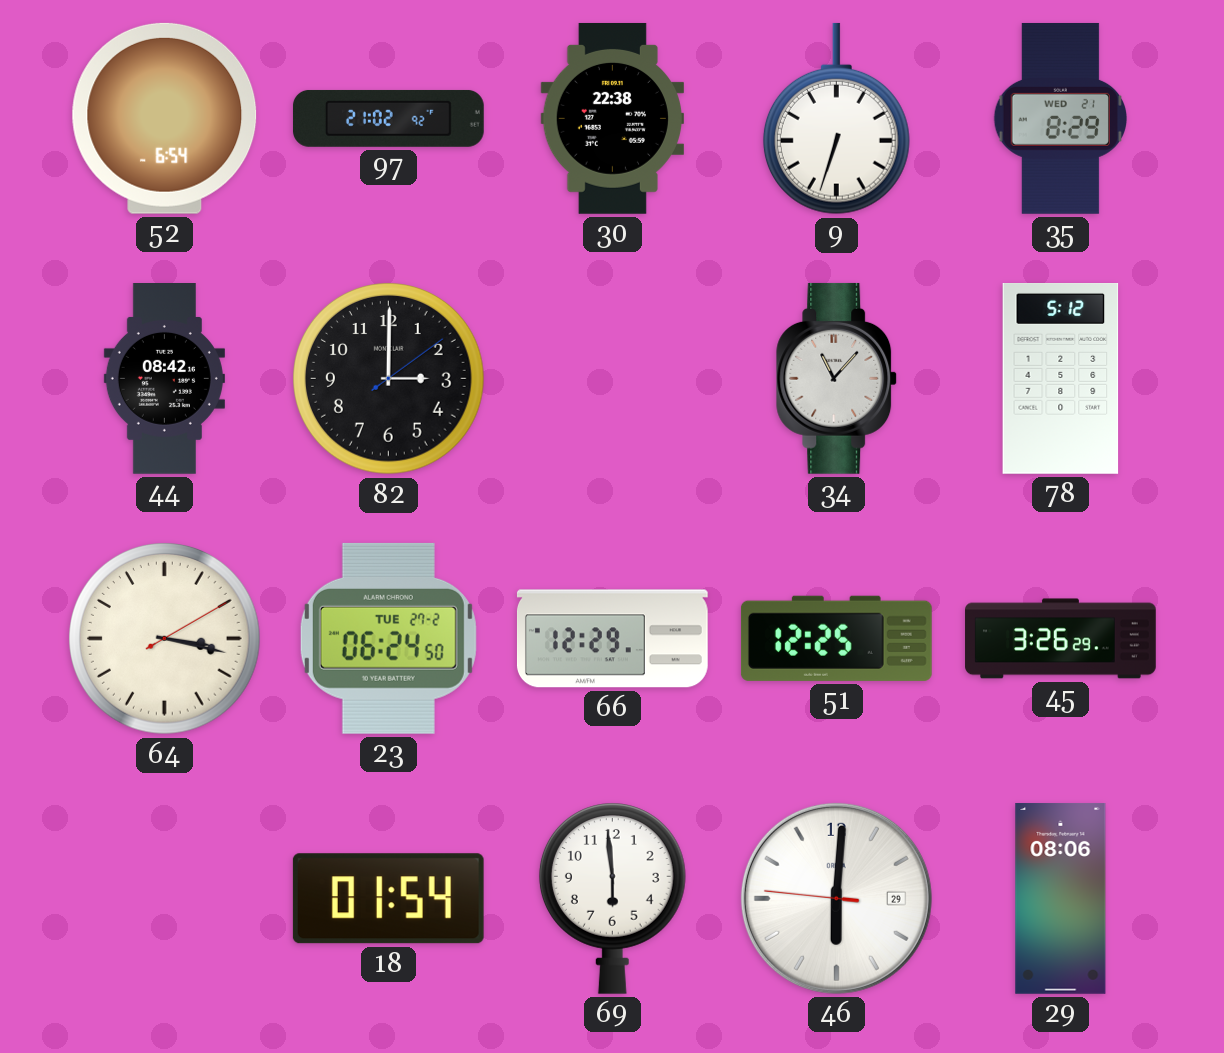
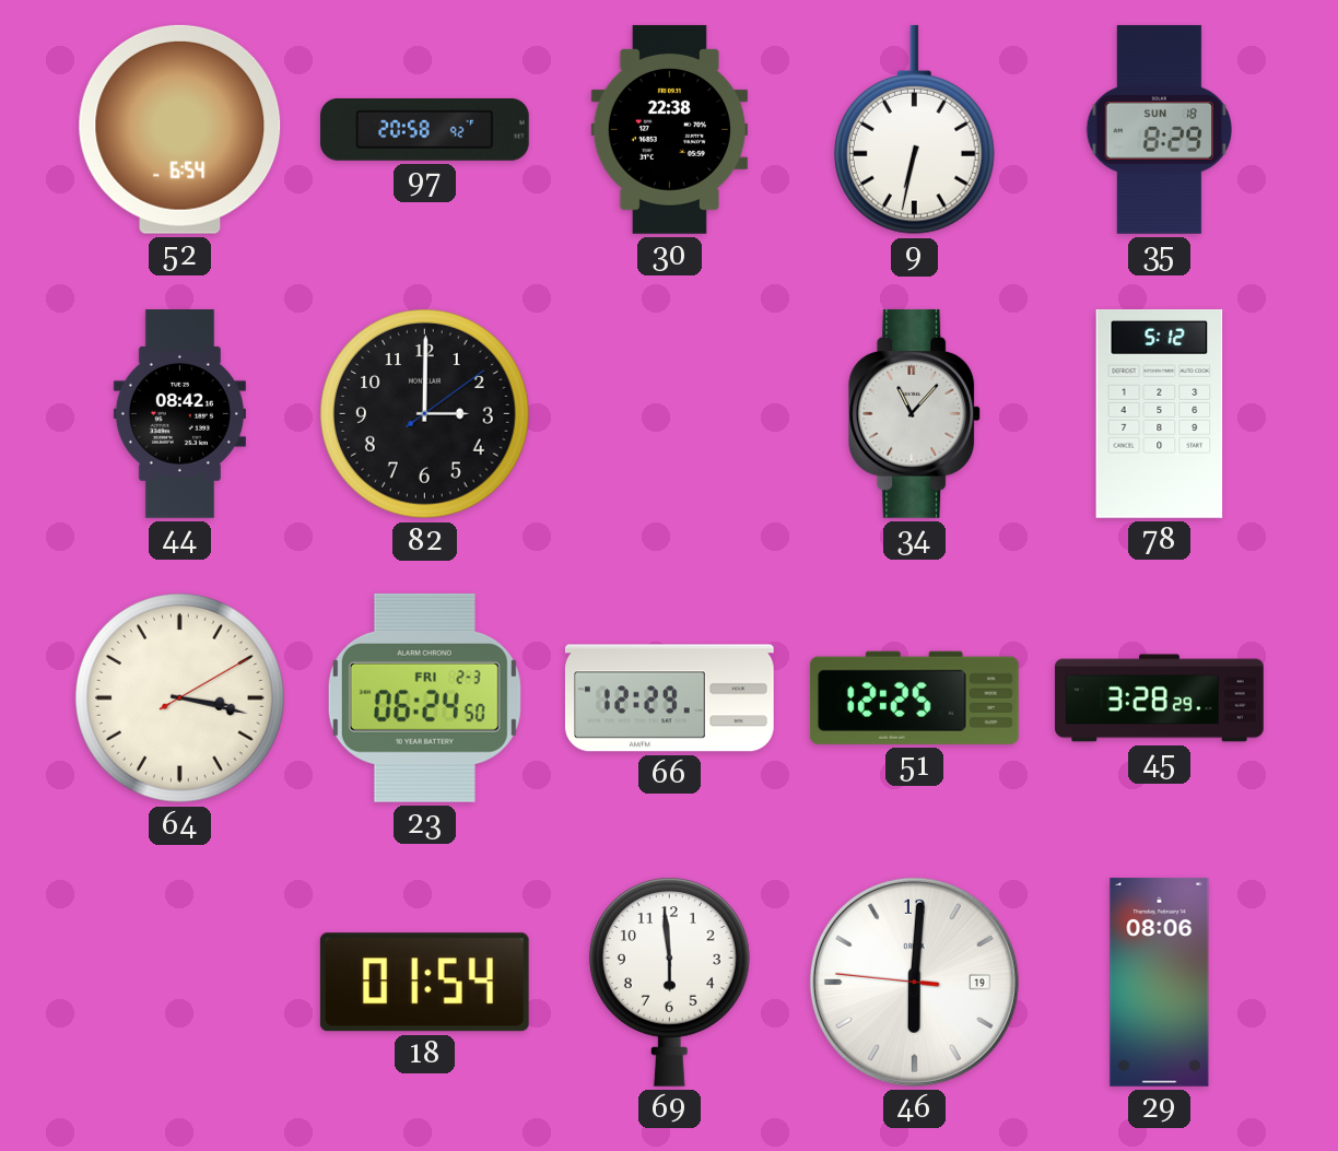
97: 21:02 -> 20:58 (424, 129)
9: 6:33 -> 6:32 (914, 130)
35 date: WED 21 -> SUN 18 (1159, 129)
23 date: TUE 27-2 -> FRI 2-3 (424, 697)
45: 3:26 -> 3:28 (1160, 698)
46 date: 29 -> 19 (914, 982)
